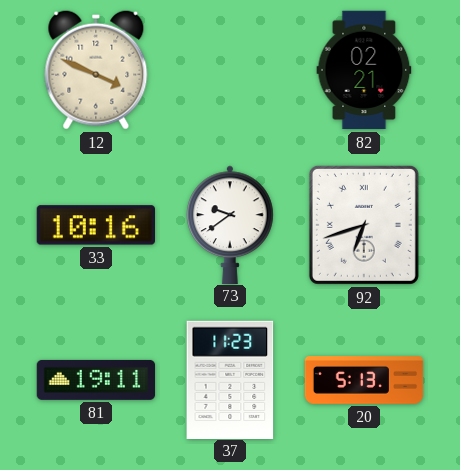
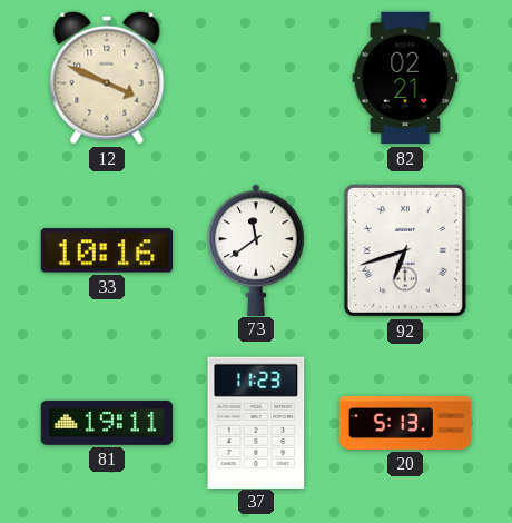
73: 9:39 -> 11:39 (257, 249)
